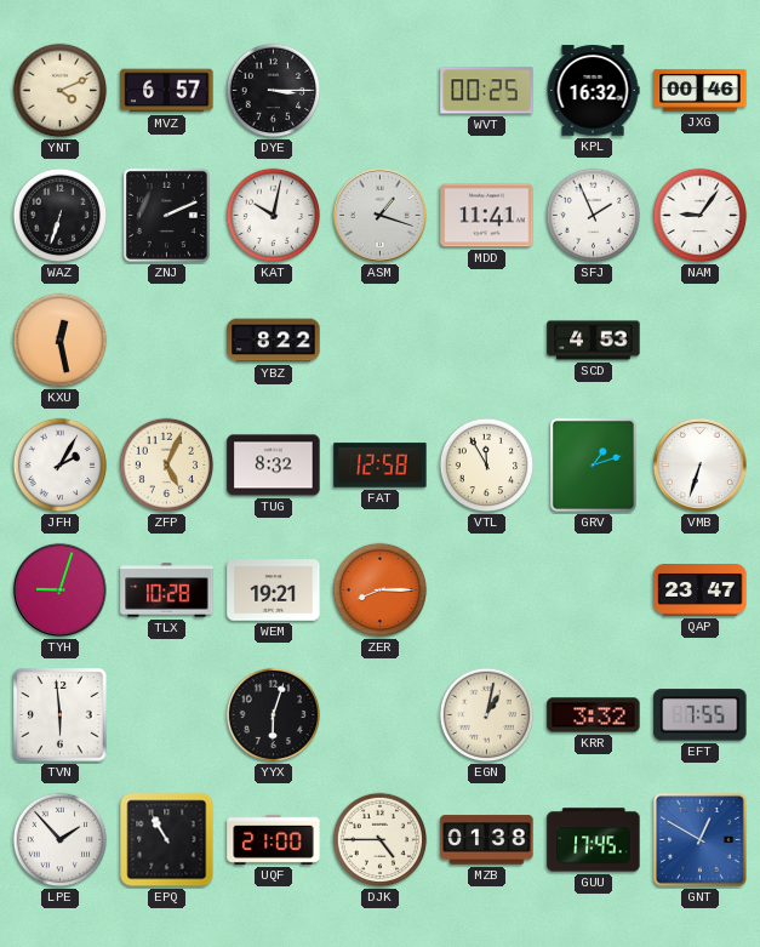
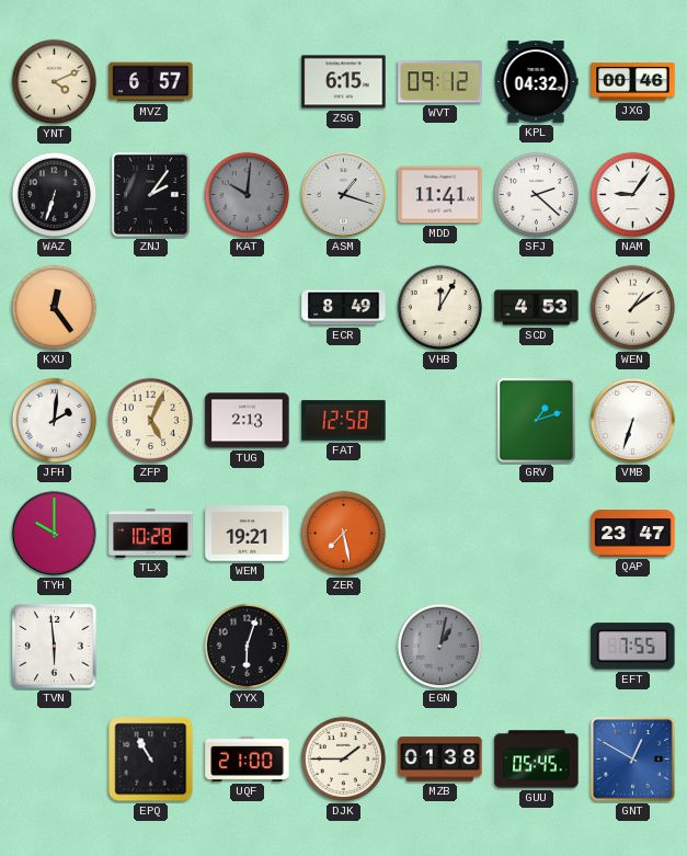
DYE: 3:15 -> none (274, 91)
ZSG: none -> 6:15 (344, 82)
WVT: 00:25 -> 09:12 (440, 82)
KPL: 16:32 -> 04:32 (536, 82)
ZNJ: 2:11 -> 2:06 (150, 194)
KAT: 10:02 -> 10:01 (248, 195)
KAT dial: white -> grey (248, 195)
SFJ: 1:56 -> 2:22 (537, 195)
KXU: 12:28 -> 12:24 (55, 308)
YBZ: 8:22 -> none (274, 341)
ECR: none -> 8:49 (344, 308)
VHB: none -> 12:05 (440, 308)
WEN: none -> 1:09 (633, 308)
JFH: 2:05 -> 2:01 (55, 421)
TUG: 8:32 -> 2:13 (248, 421)
VTL: 11:55 -> none (487, 466)
TYH: 9:03 -> 10:00 (54, 533)
ZER: 8:15 -> 7:28 (344, 534)
EGN dial: cream -> grey (440, 647)
KRR: 3:32 -> none (594, 715)
LPE: 1:53 -> none (61, 840)
DJK: 4:45 -> 1:45 (344, 760)
GUU: 17:45 -> 05:45 (537, 760)
